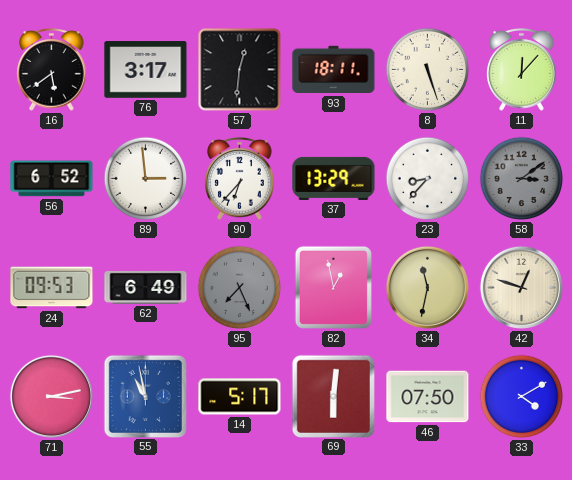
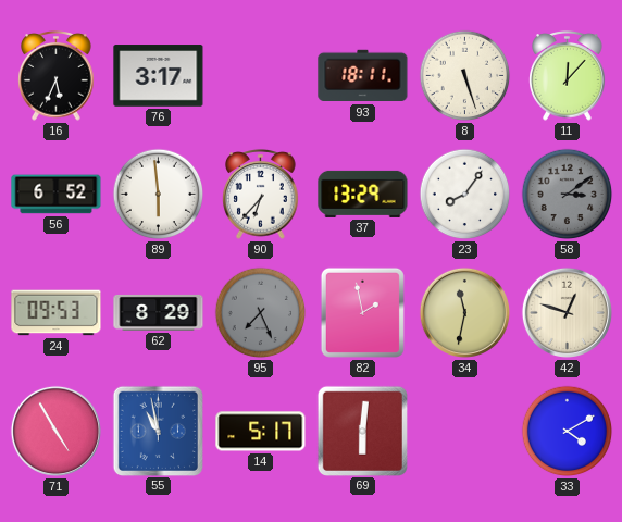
16: 5:39 -> 5:34 (57, 76)
57: 12:31 -> none (240, 70)
89: 2:59 -> 5:59 (159, 195)
23: 8:37 -> 8:06 (465, 195)
62: 6:49 -> 8:29 (159, 312)
82: 12:58 -> 1:58 (362, 312)
71: 3:13 -> 4:55 (55, 431)
46: 07:50 -> none (428, 397)
